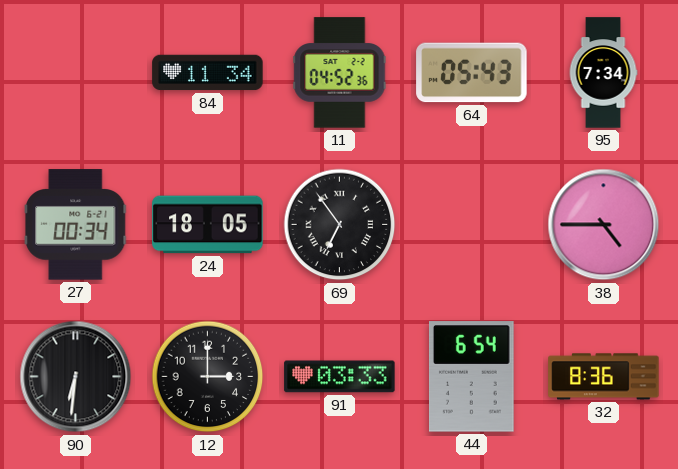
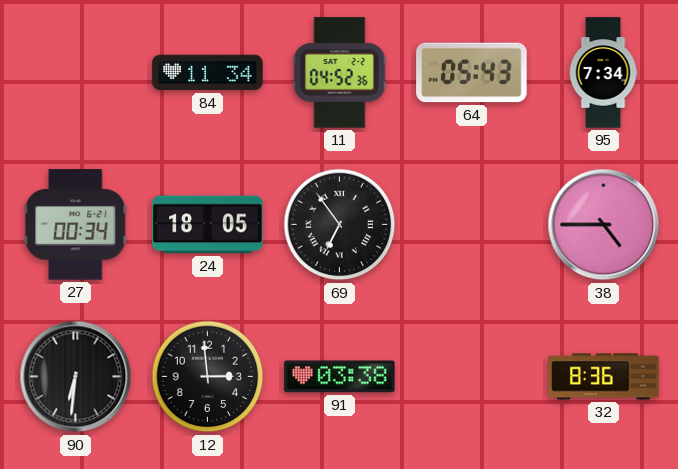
12: 3:00 -> 2:59 (208, 377)
91: 03:33 -> 03:38 (340, 377)
44: 6:54 -> none (472, 377)
